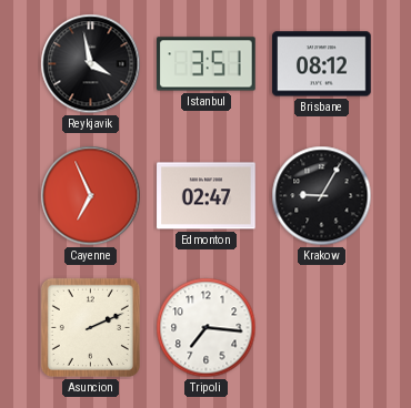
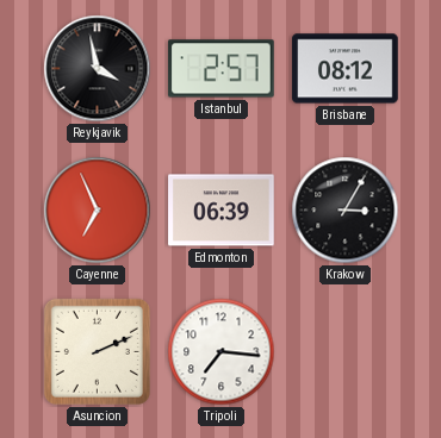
Istanbul: 3:51 -> 2:57 (222, 69)
Edmonton: 02:47 -> 06:39 (222, 211)
Krakow: 9:05 -> 3:05 (346, 211)
